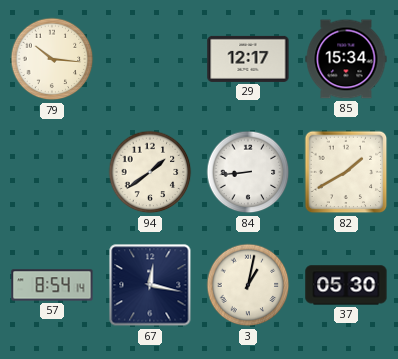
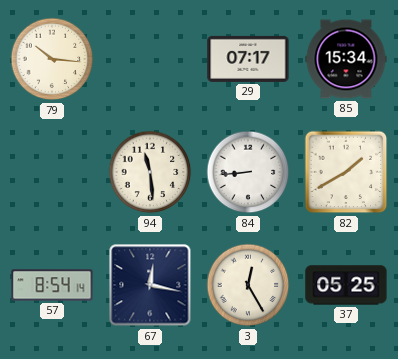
29: 12:17 -> 07:17 (248, 59)
94: 1:39 -> 11:29 (150, 172)
3: 1:02 -> 12:25 (248, 285)
37: 05:30 -> 05:25 (346, 285)
